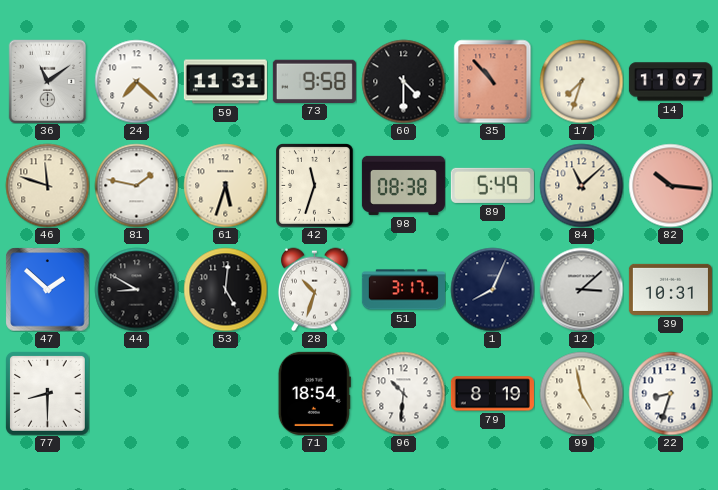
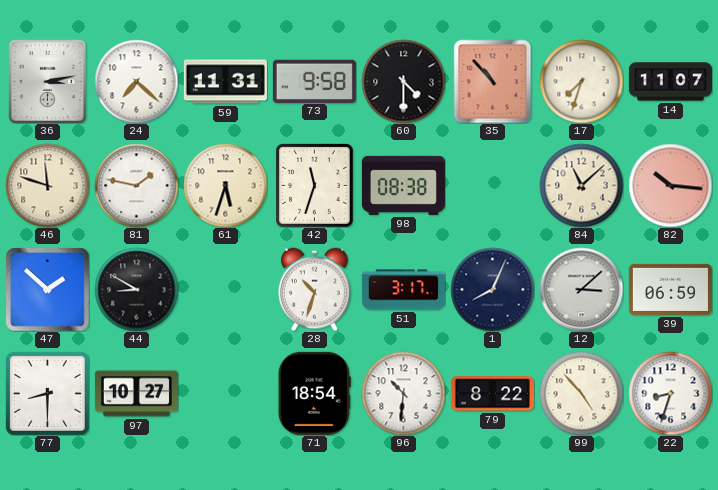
36: 11:09 -> 3:13 (47, 81)
89: 5:49 -> none (492, 185)
53: 5:01 -> none (225, 289)
39: 10:31 -> 06:59 (670, 289)
97: none -> 10:27 (136, 394)
79: 8:19 -> 8:22 (492, 394)
99: 4:58 -> 4:53 (581, 393)
